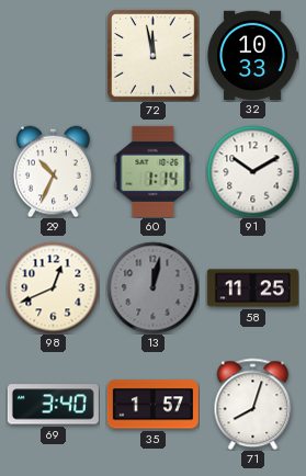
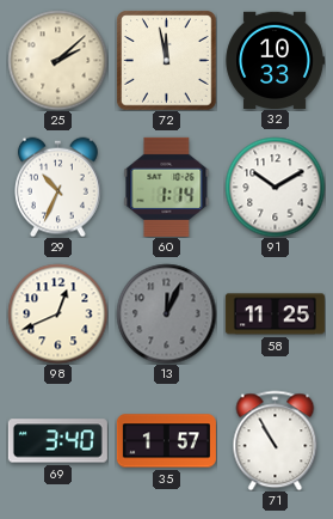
25: none -> 2:08 (57, 60)
13: 12:02 -> 12:04 (166, 313)
71: 8:03 -> 10:55 (276, 440)
